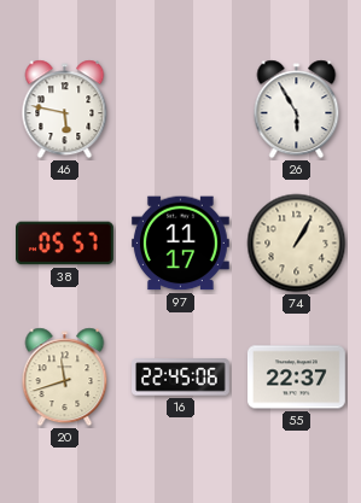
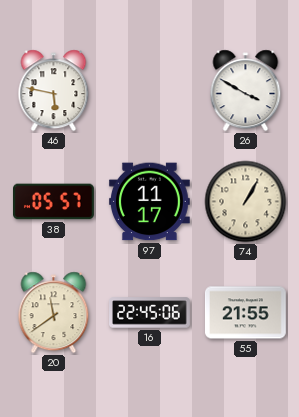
26: 5:55 -> 3:50 (246, 91)
20: 11:42 -> 11:39 (54, 313)
55: 22:37 -> 21:55 (245, 313)
